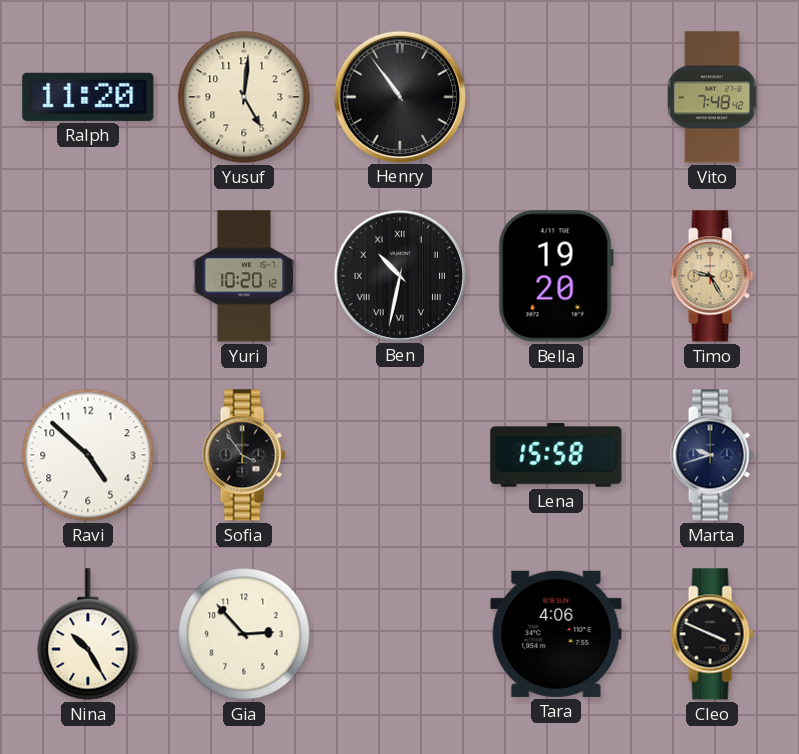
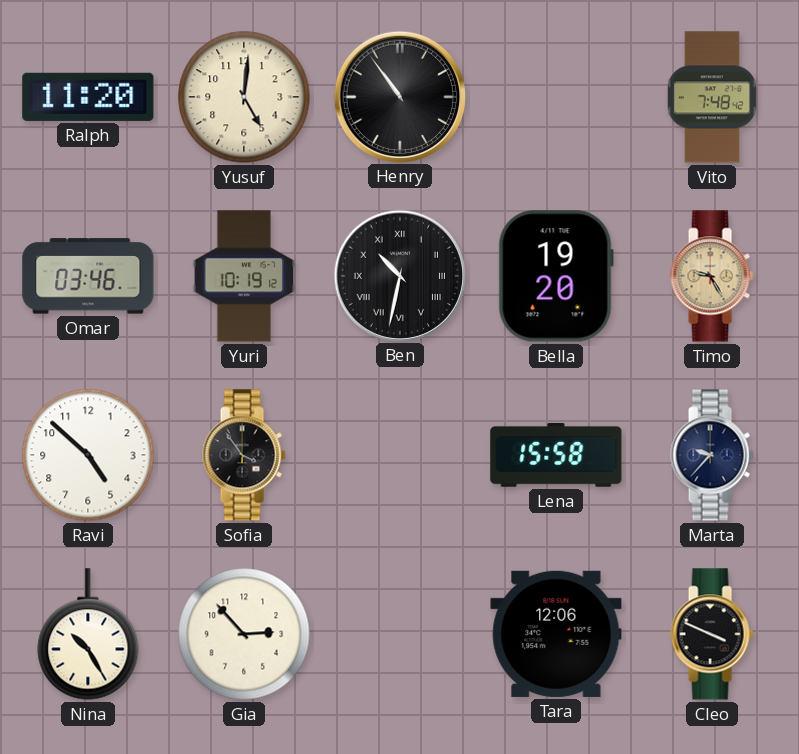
Omar: none -> 03:46 (88, 276)
Yuri: 10:20 -> 10:19 (244, 276)
Marta: 9:42 -> 9:37 (712, 455)
Tara: 4:06 -> 12:06 (556, 634)
